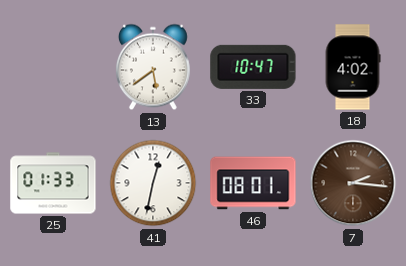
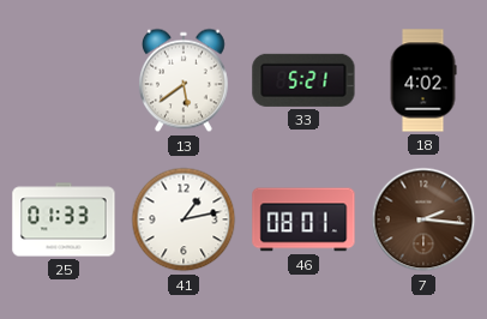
33: 10:47 -> 5:21 (303, 80)
41: 12:32 -> 1:13 (184, 219)
